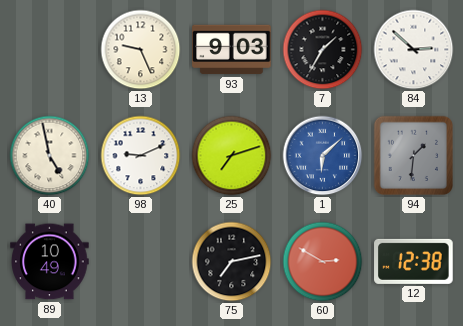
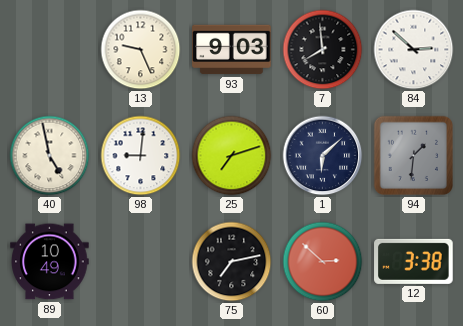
7: 1:35 -> 7:59 (323, 50)
98: 9:11 -> 9:01 (141, 156)
1 dial: blue -> navy (323, 156)
60: 2:50 -> 2:52 (323, 262)
12: 12:38 -> 3:38 (414, 261)
